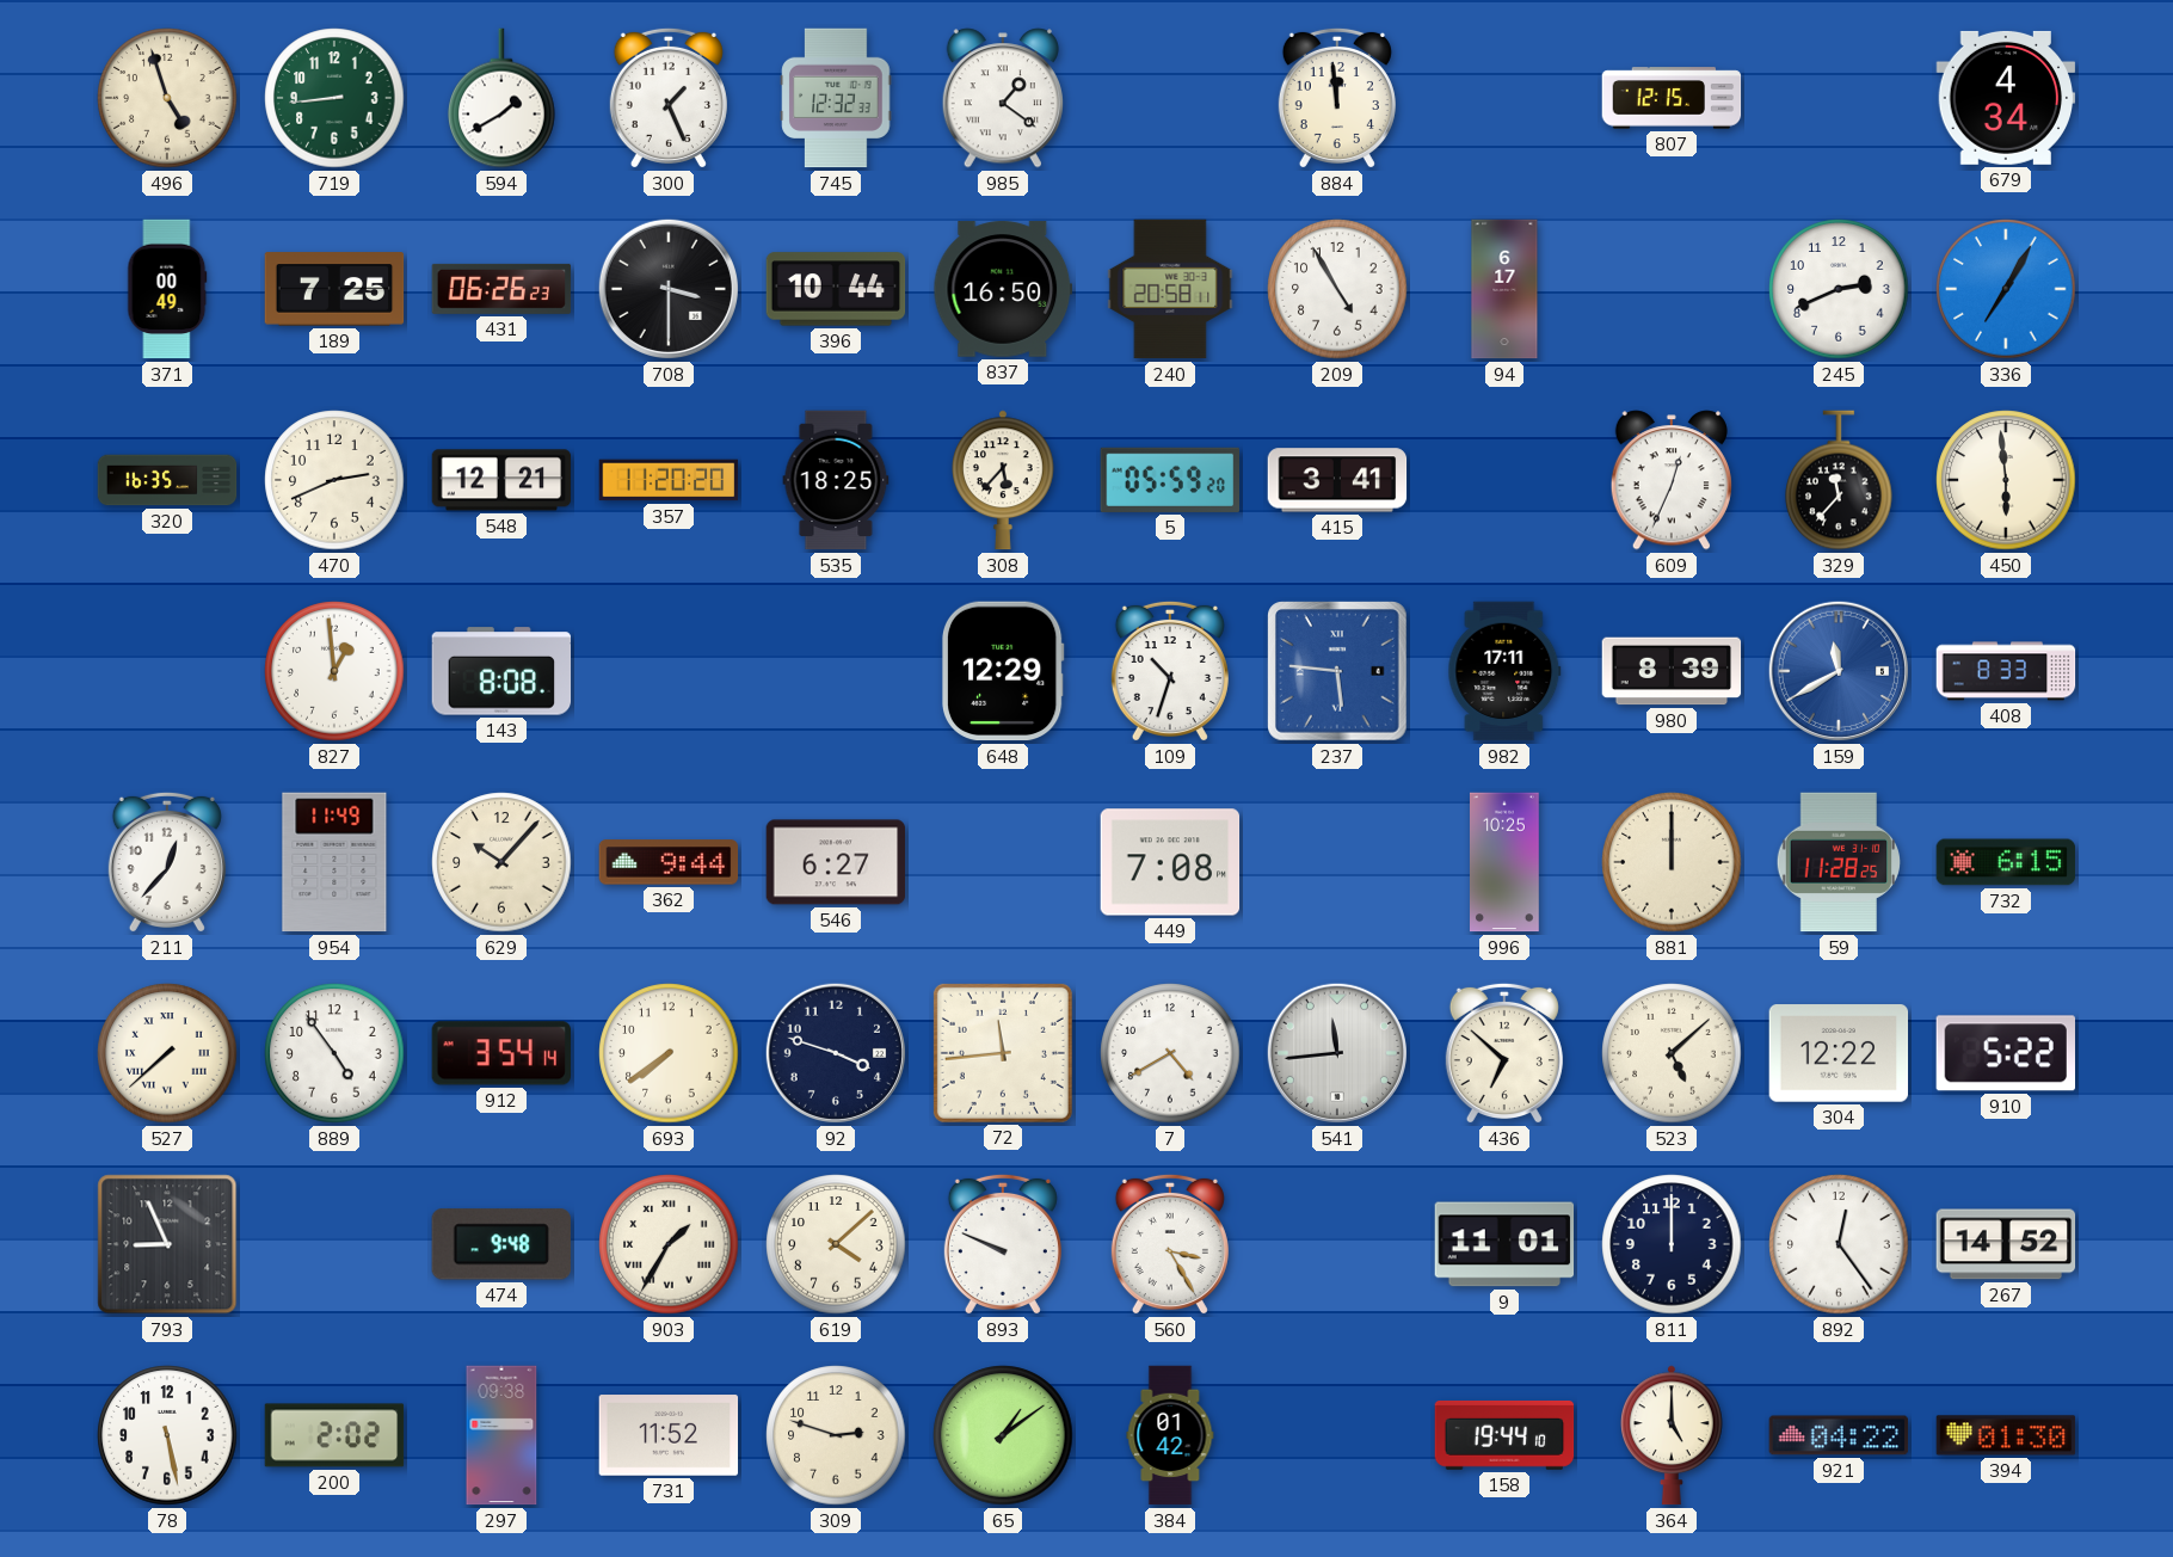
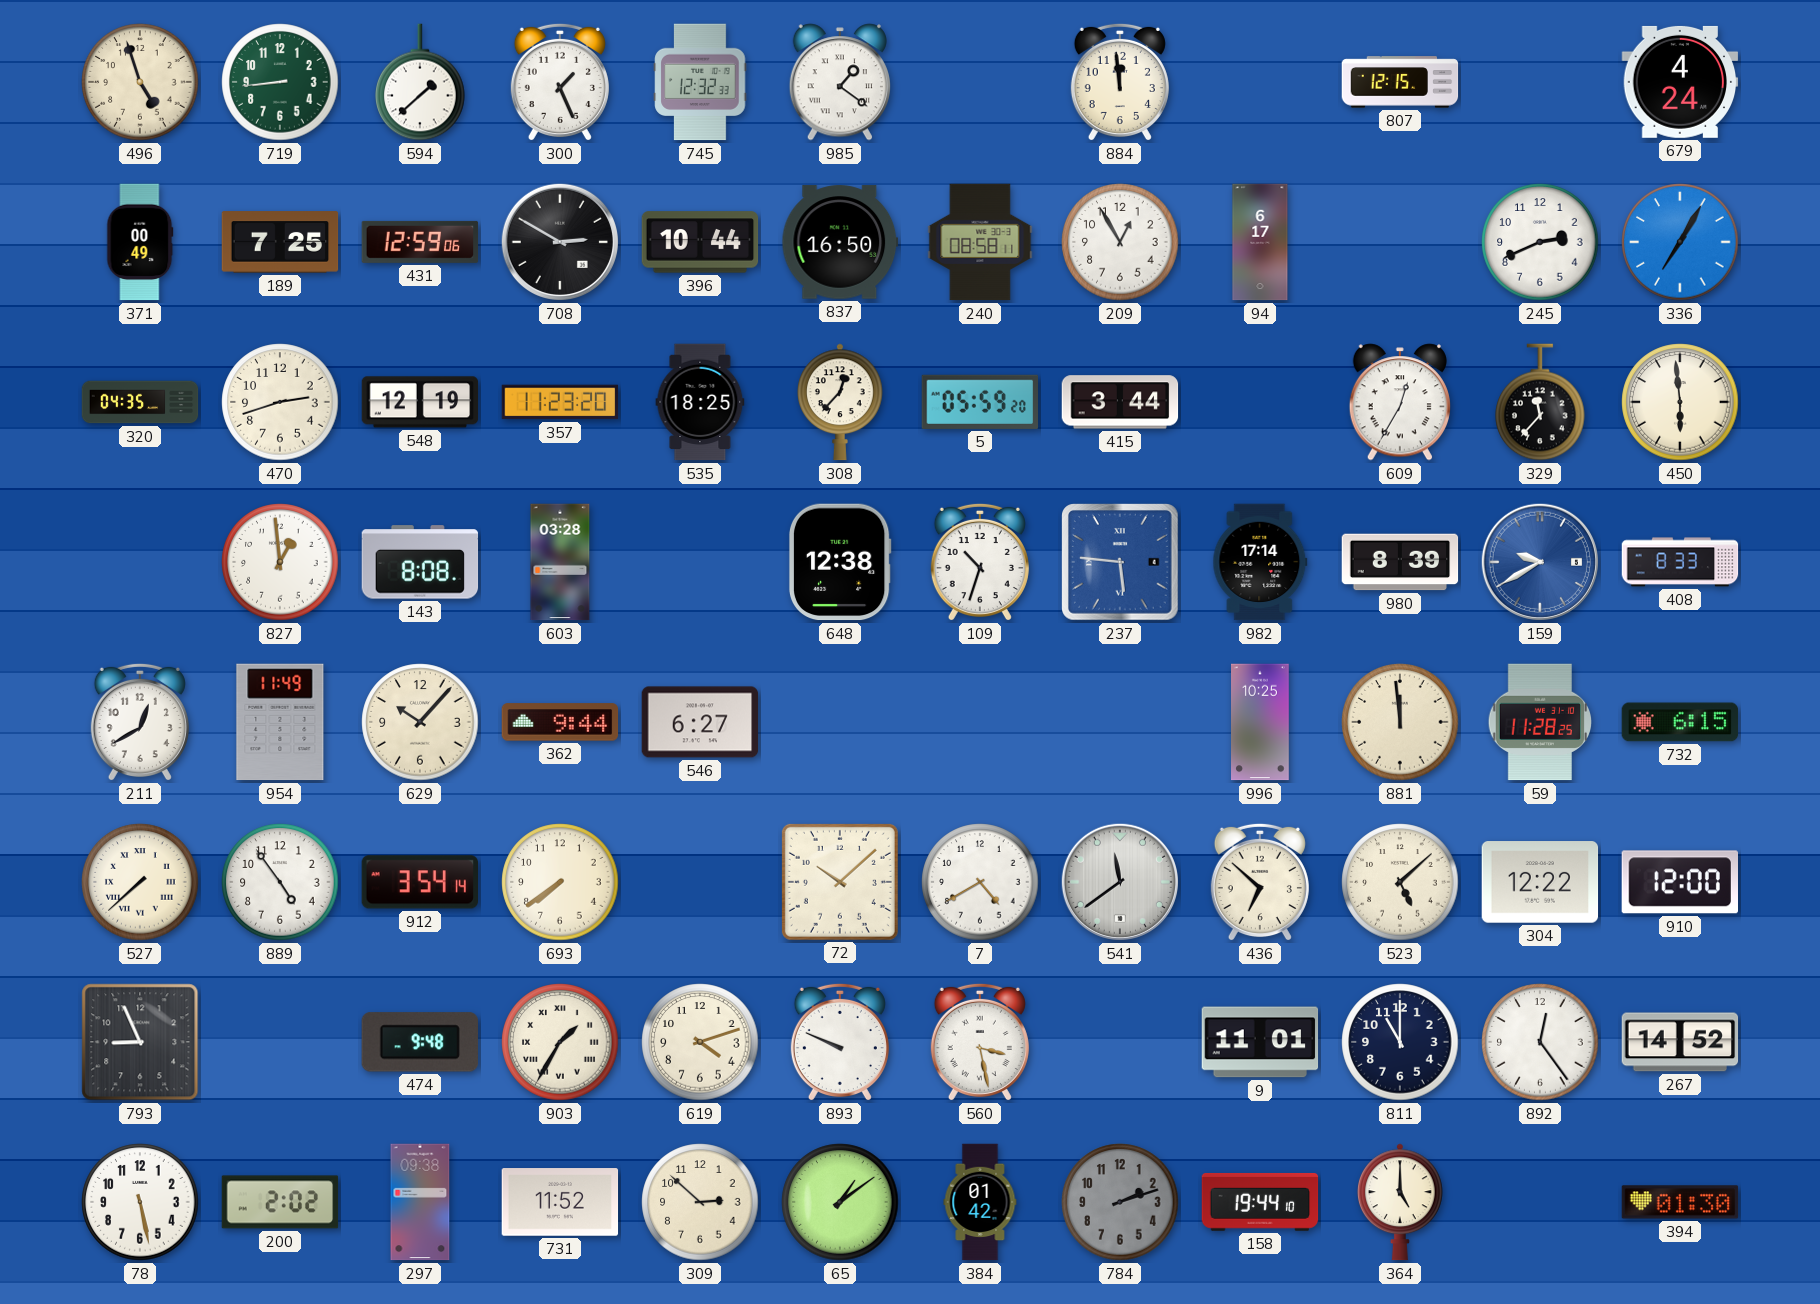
594: 1:40 -> 1:38 (420, 82)
679: 4:34 -> 4:24 (1680, 82)
431: 06:26 -> 12:59 (420, 242)
708: 3:30 -> 2:50 (560, 242)
240: 20:58 -> 08:58 (980, 242)
209: 4:55 -> 12:55 (1120, 242)
320: 16:35 -> 04:35 (140, 402)
470: 2:41 -> 2:42 (280, 402)
548: 12:21 -> 12:19 (420, 402)
357: 11:20 -> 11:23 (560, 402)
308: 5:37 -> 12:37 (841, 402)
415: 3:41 -> 3:44 (1120, 402)
609: 12:34 -> 12:35 (1400, 402)
603: none -> 03:28 (560, 562)
648: 12:29 -> 12:38 (840, 562)
982: 17:11 -> 17:14 (1260, 562)
159: 11:40 -> 9:40 (1540, 562)
211: 12:37 -> 12:40 (140, 722)
449: 7:08 -> none (1170, 862)
881: 12:00 -> 11:59 (1400, 722)
92: 3:48 -> none (836, 1053)
72: 11:44 -> 10:08 (840, 882)
541: 11:44 -> 11:39 (1120, 882)
910: 5:22 -> 12:00 (1679, 882)
619: 4:08 -> 4:12 (700, 1042)
560: 3:25 -> 3:28 (980, 1042)
811: 12:00 -> 11:00 (1400, 1042)
309: 2:48 -> 2:52 (700, 1202)
784: none -> 2:12 (1120, 1202)
921: 04:22 -> none (1839, 1435)
